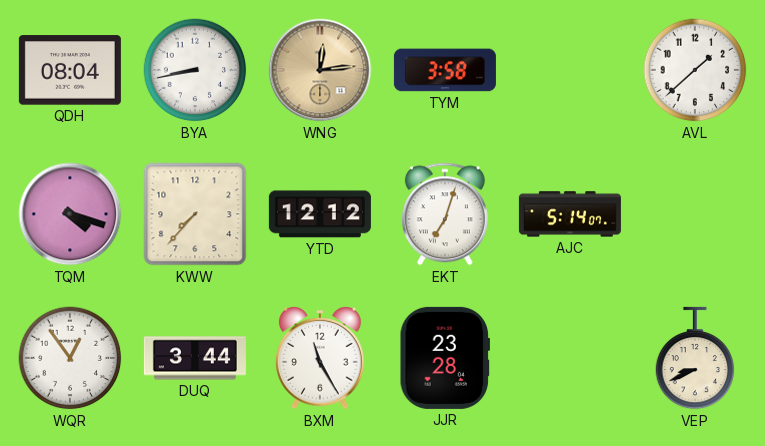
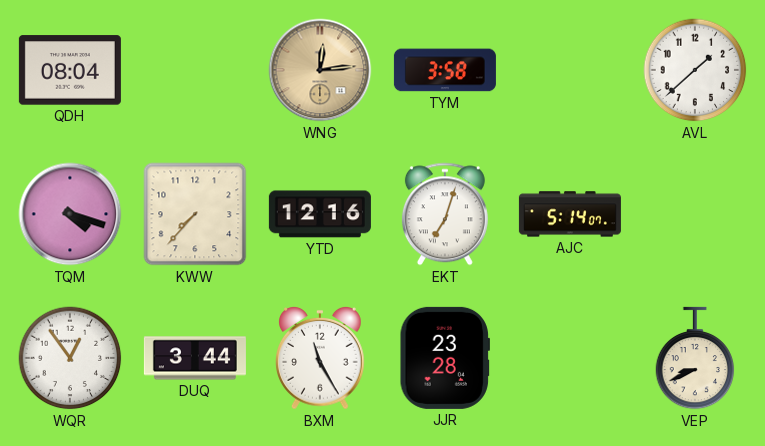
BYA: 8:43 -> none (195, 70)
YTD: 12:12 -> 12:16 (320, 214)
